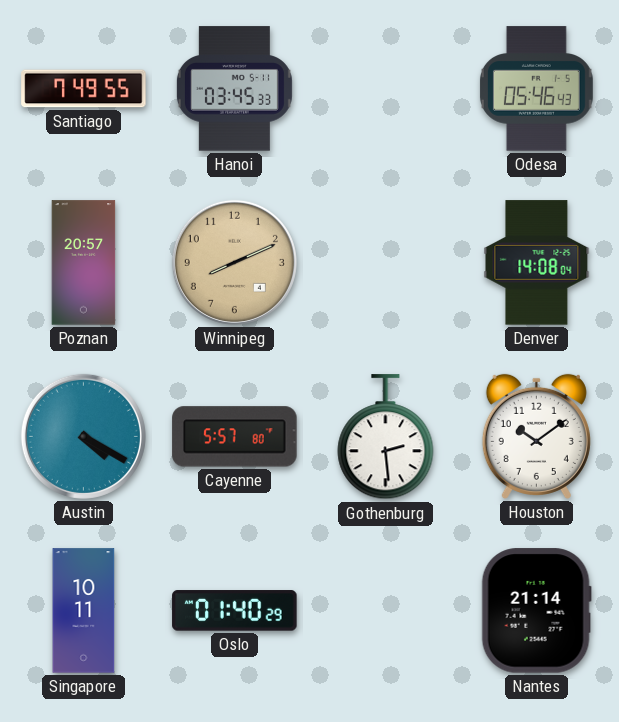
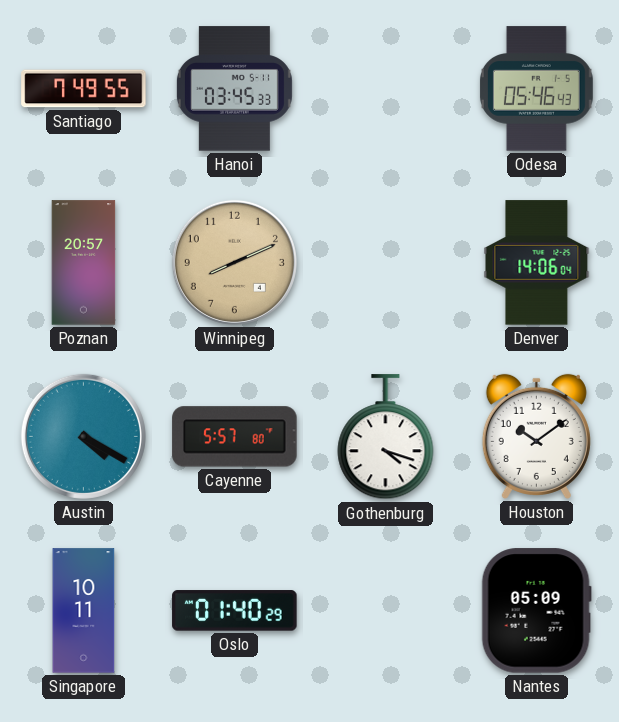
Denver: 14:08 -> 14:06 (537, 263)
Gothenburg: 2:29 -> 4:18 (386, 437)
Nantes: 21:14 -> 05:09 (536, 611)
